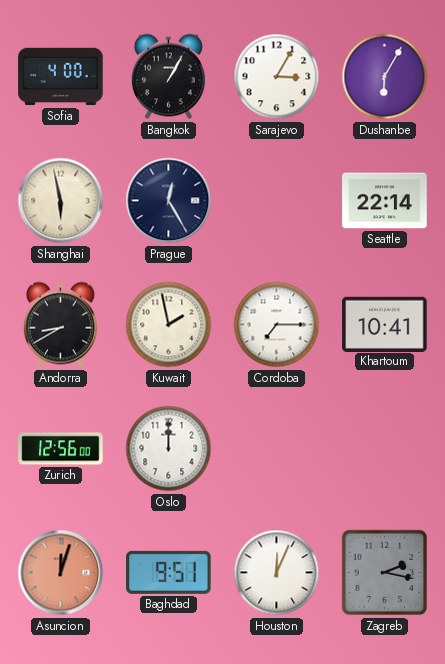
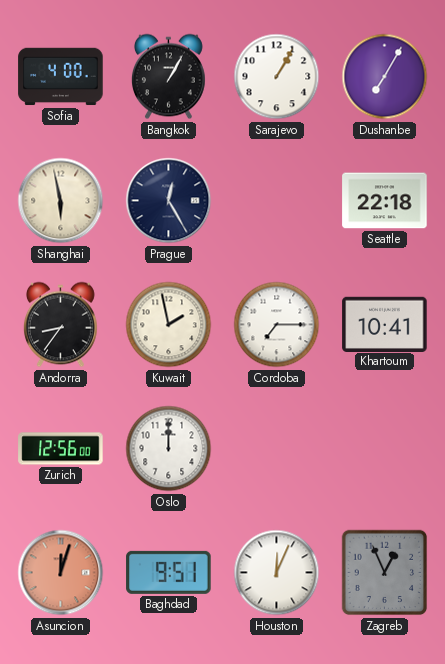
Sarajevo: 3:05 -> 1:05 (277, 77)
Dushanbe: 6:05 -> 7:05 (385, 77)
Seattle: 22:14 -> 22:18 (385, 201)
Andorra: 8:40 -> 8:36 (60, 325)
Zagreb: 2:17 -> 12:56 (385, 573)
